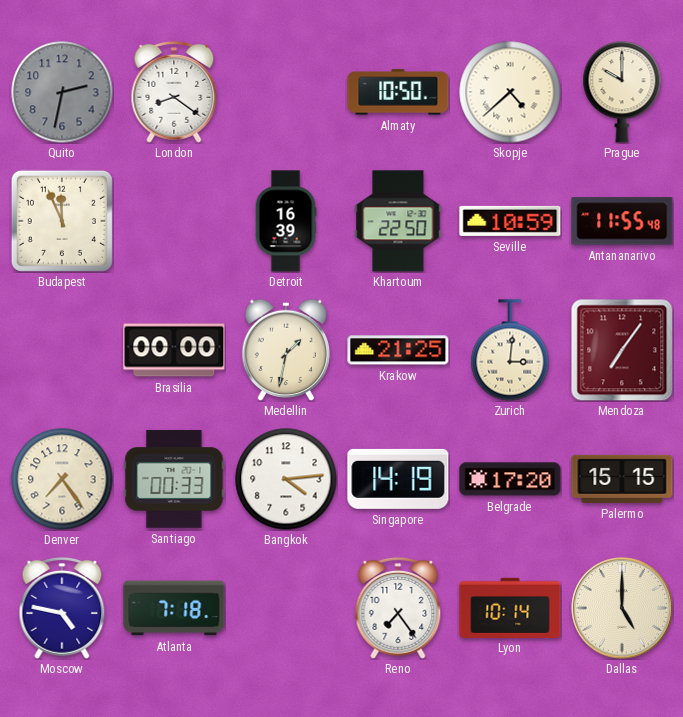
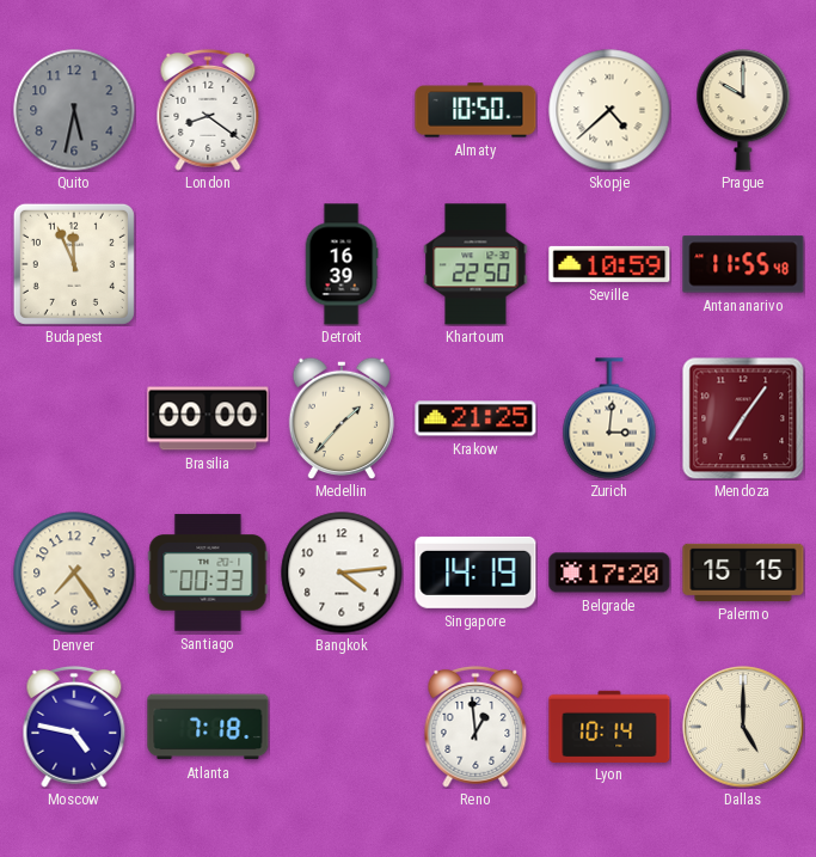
Quito: 2:32 -> 5:32 (74, 110)
Medellin: 1:32 -> 1:37 (340, 417)
Reno: 7:24 -> 12:59 (476, 727)
